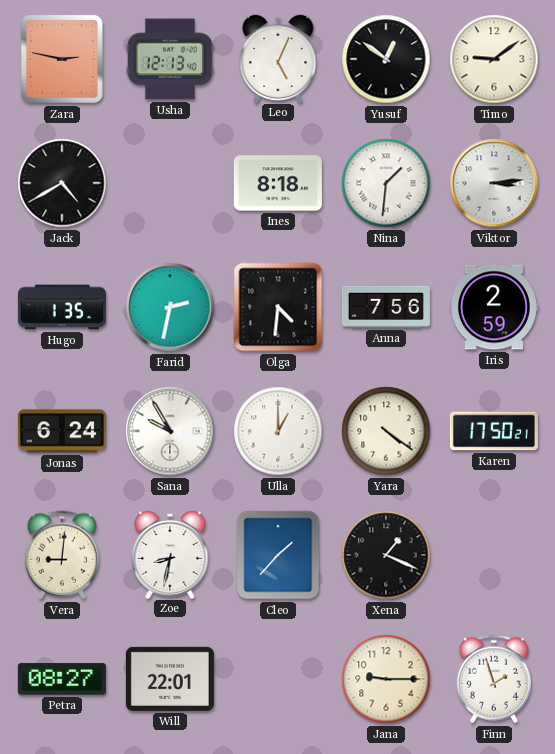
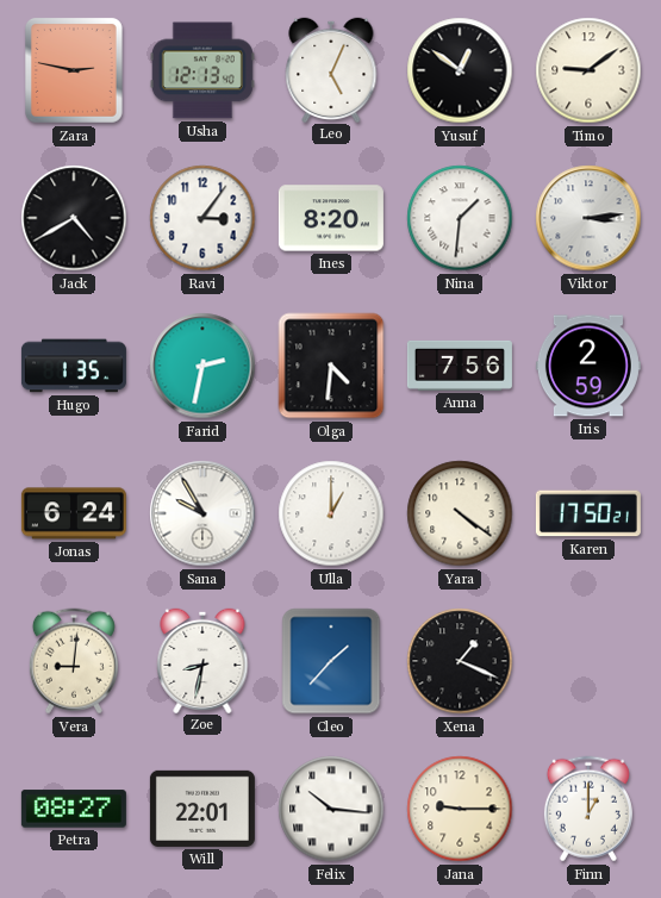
Ravi: none -> 3:06 (202, 218)
Ines: 8:18 -> 8:20 (331, 218)
Felix: none -> 10:16 (331, 809)
Finn: 1:57 -> 1:00 (588, 809)
